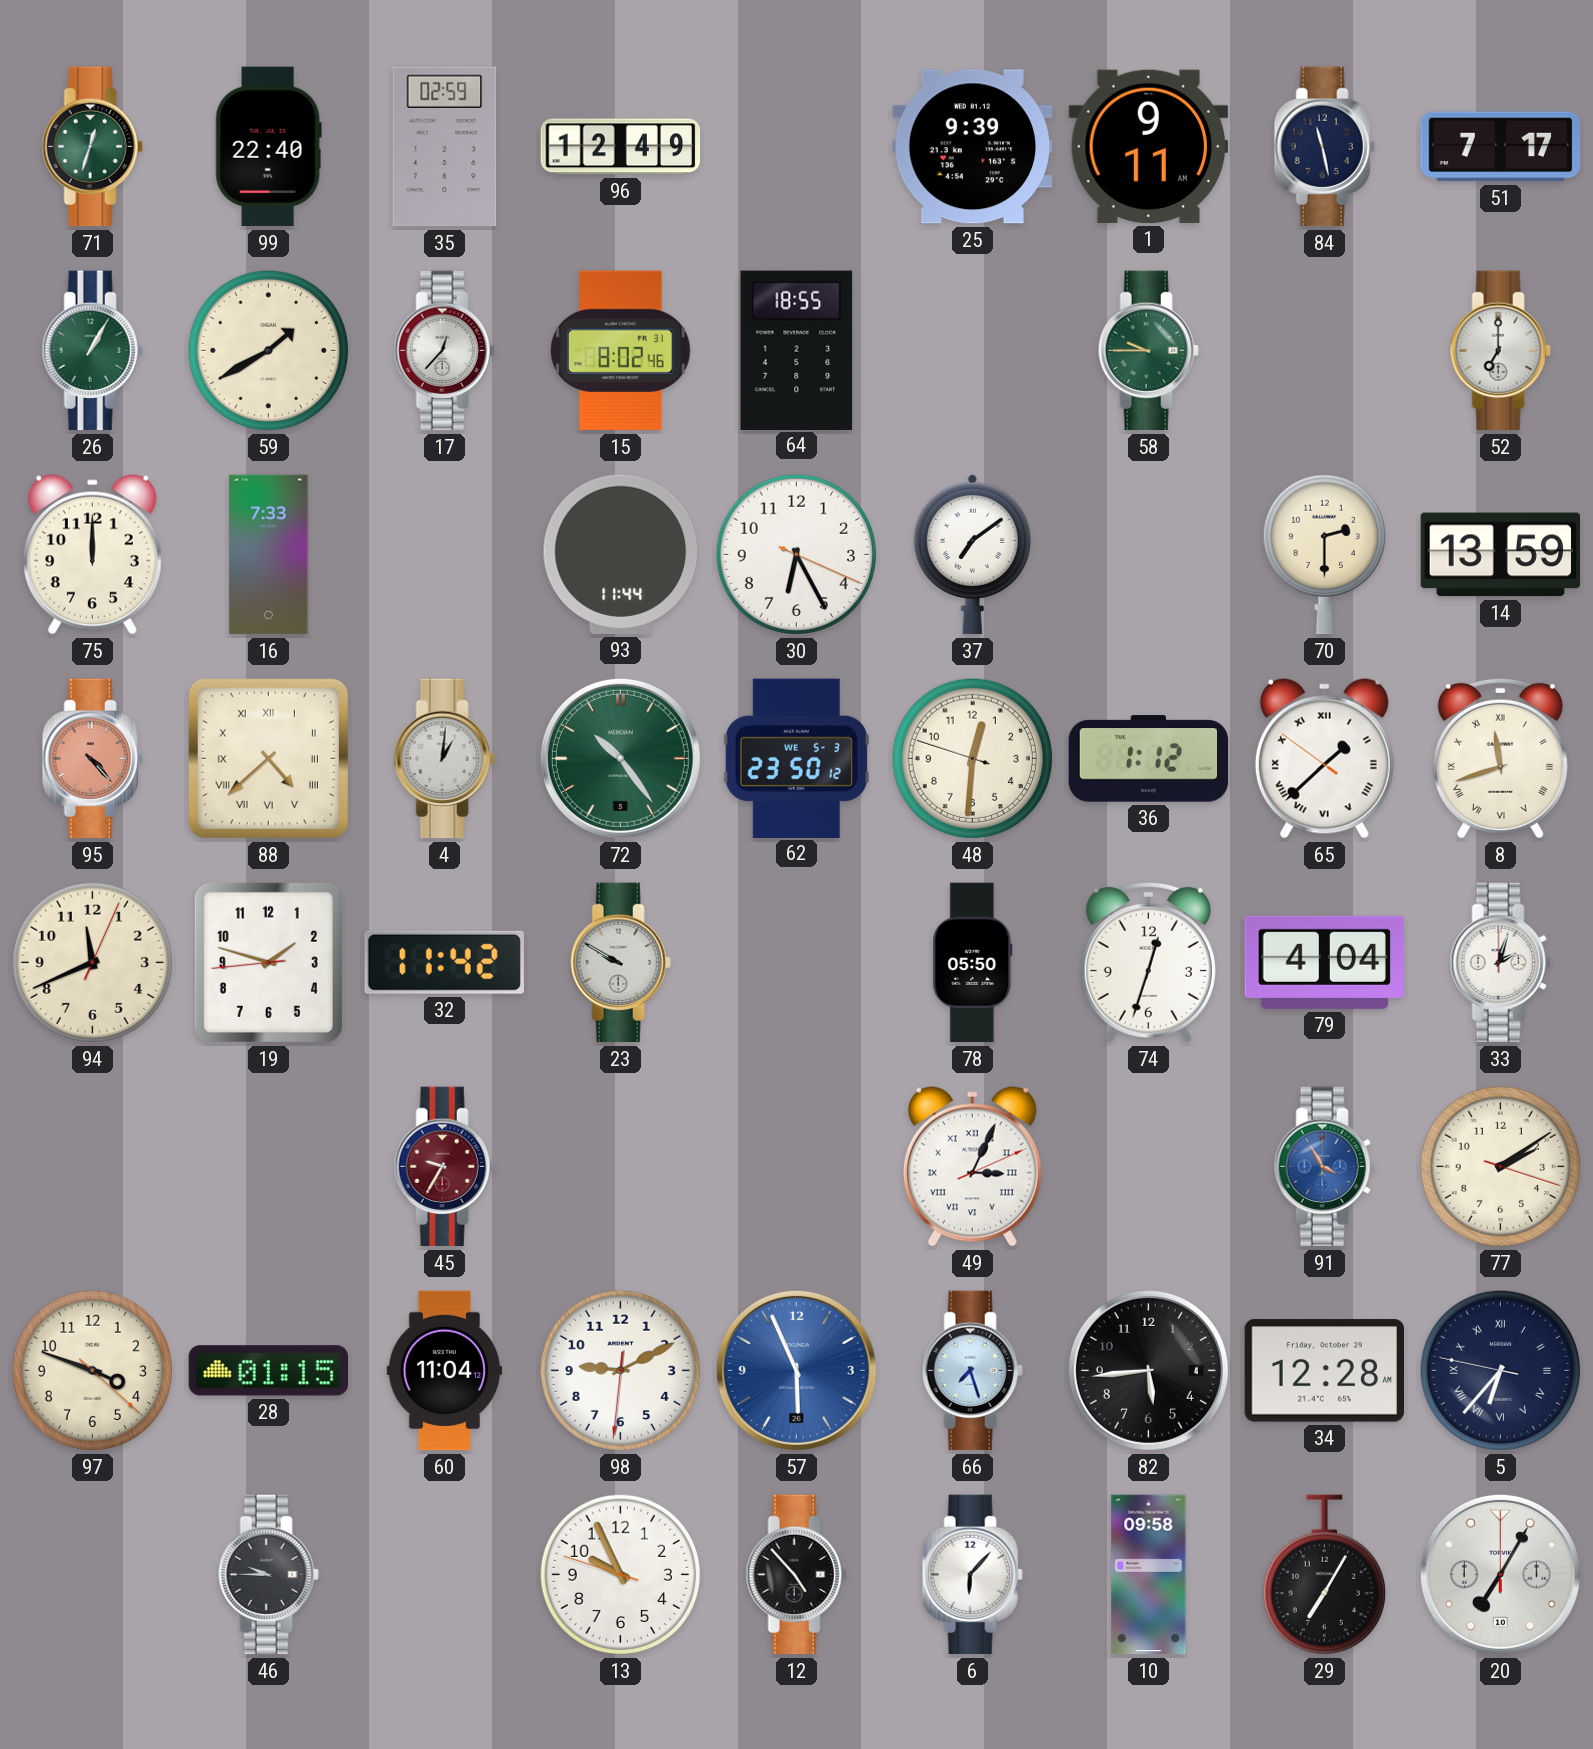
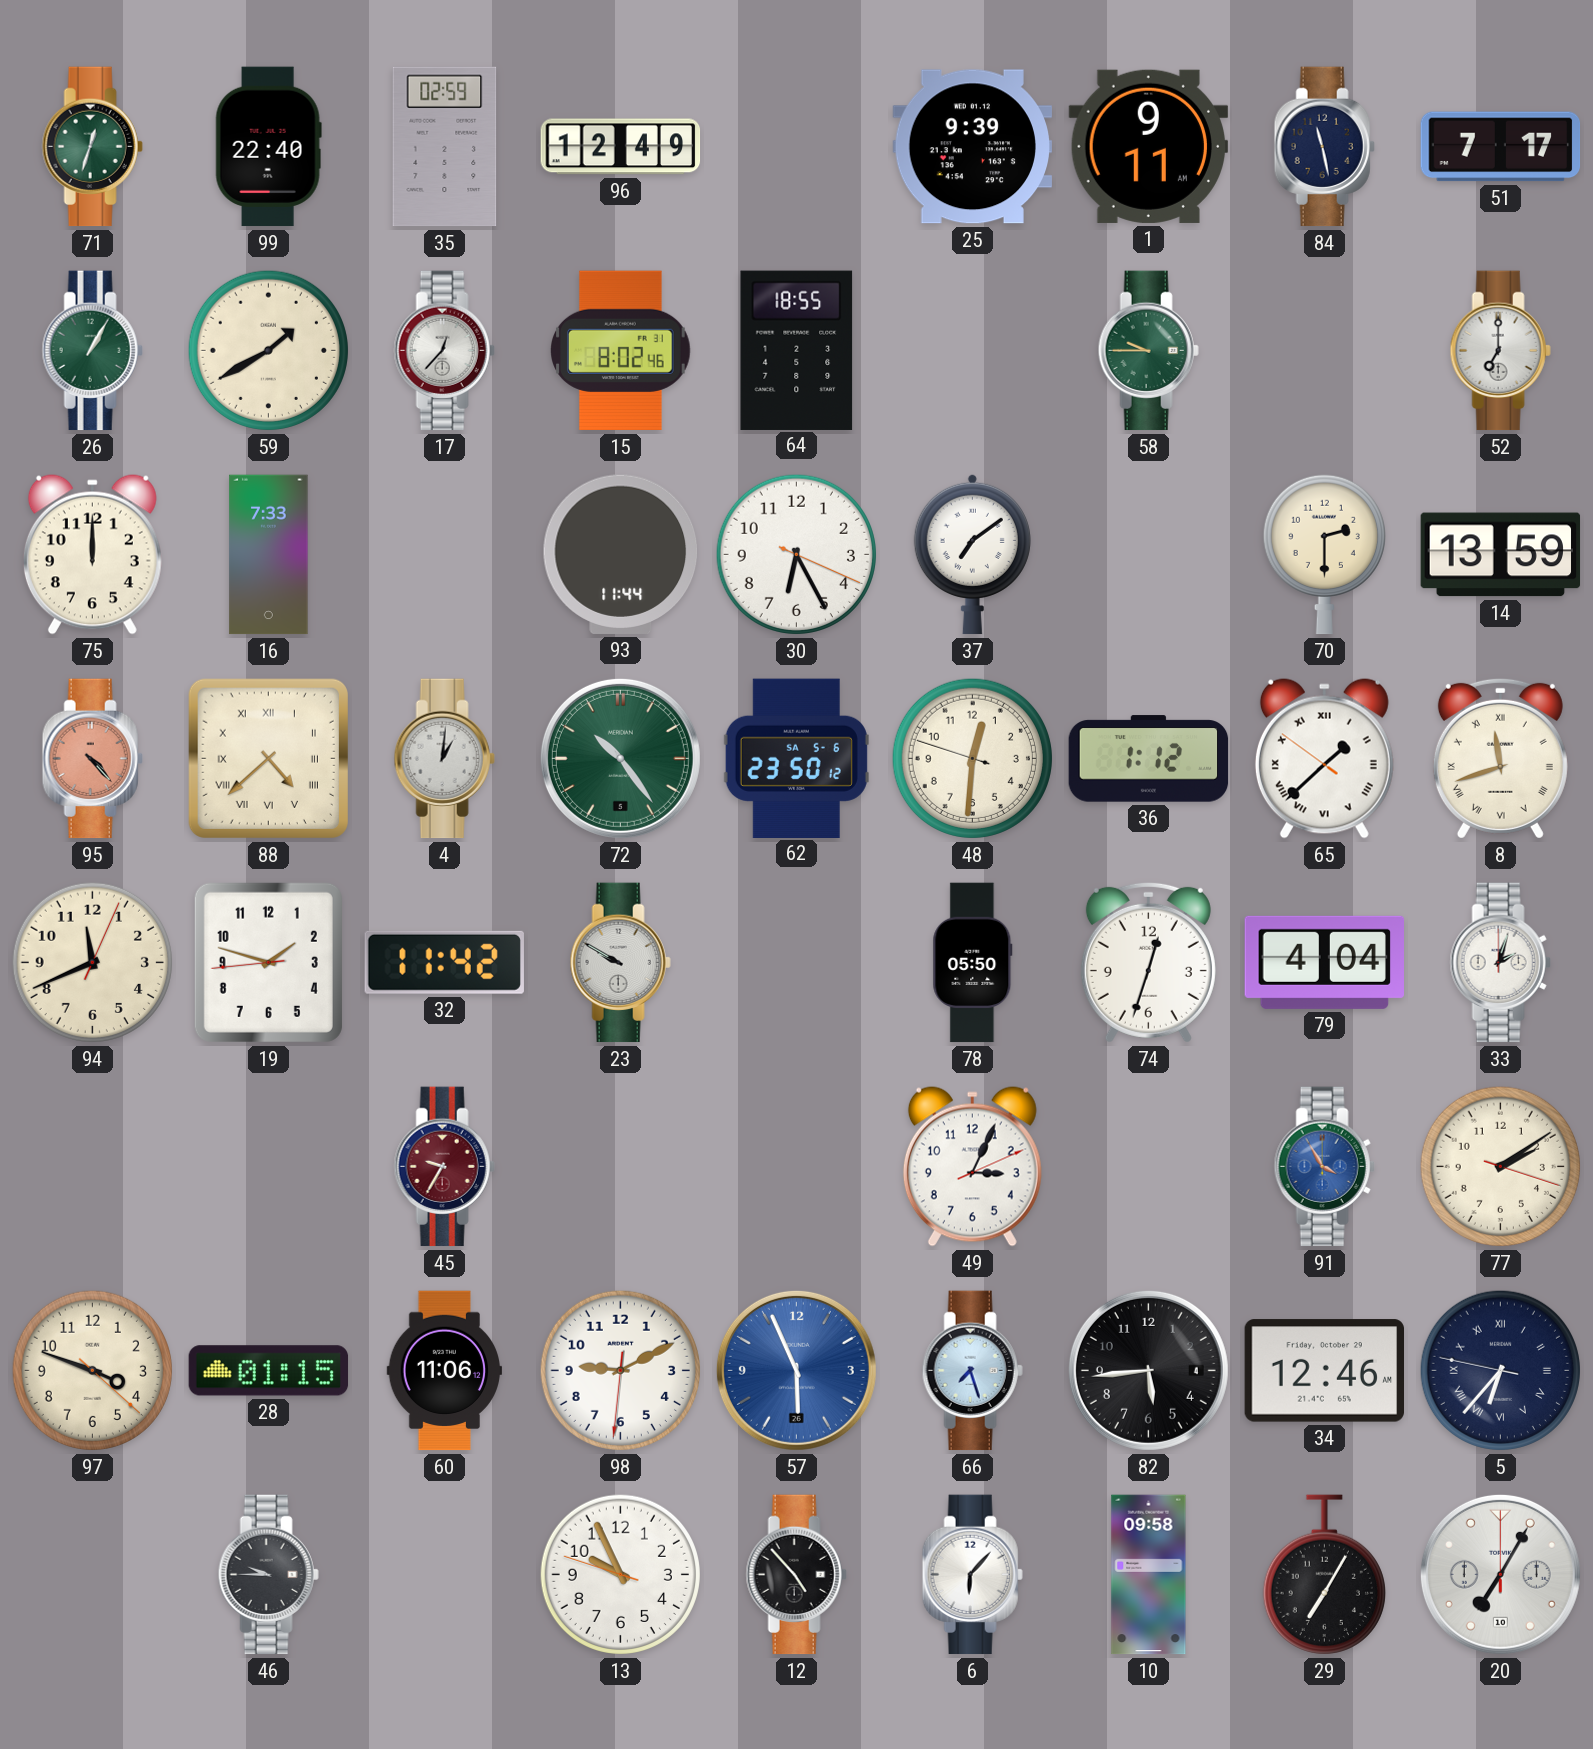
62 date: WE 5-3 -> SA 5-6 (796, 758)
49 numerals: Roman -> Arabic (972, 1167)
60: 11:04 -> 11:06 (444, 1371)
34: 12:28 -> 12:46 (1325, 1371)
